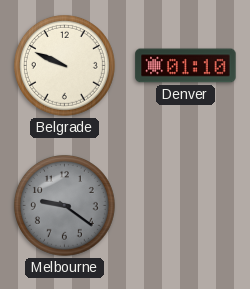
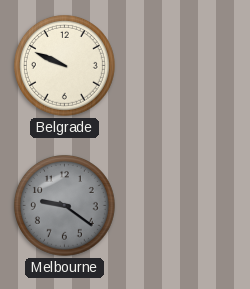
Denver: 01:10 -> none (186, 66)
